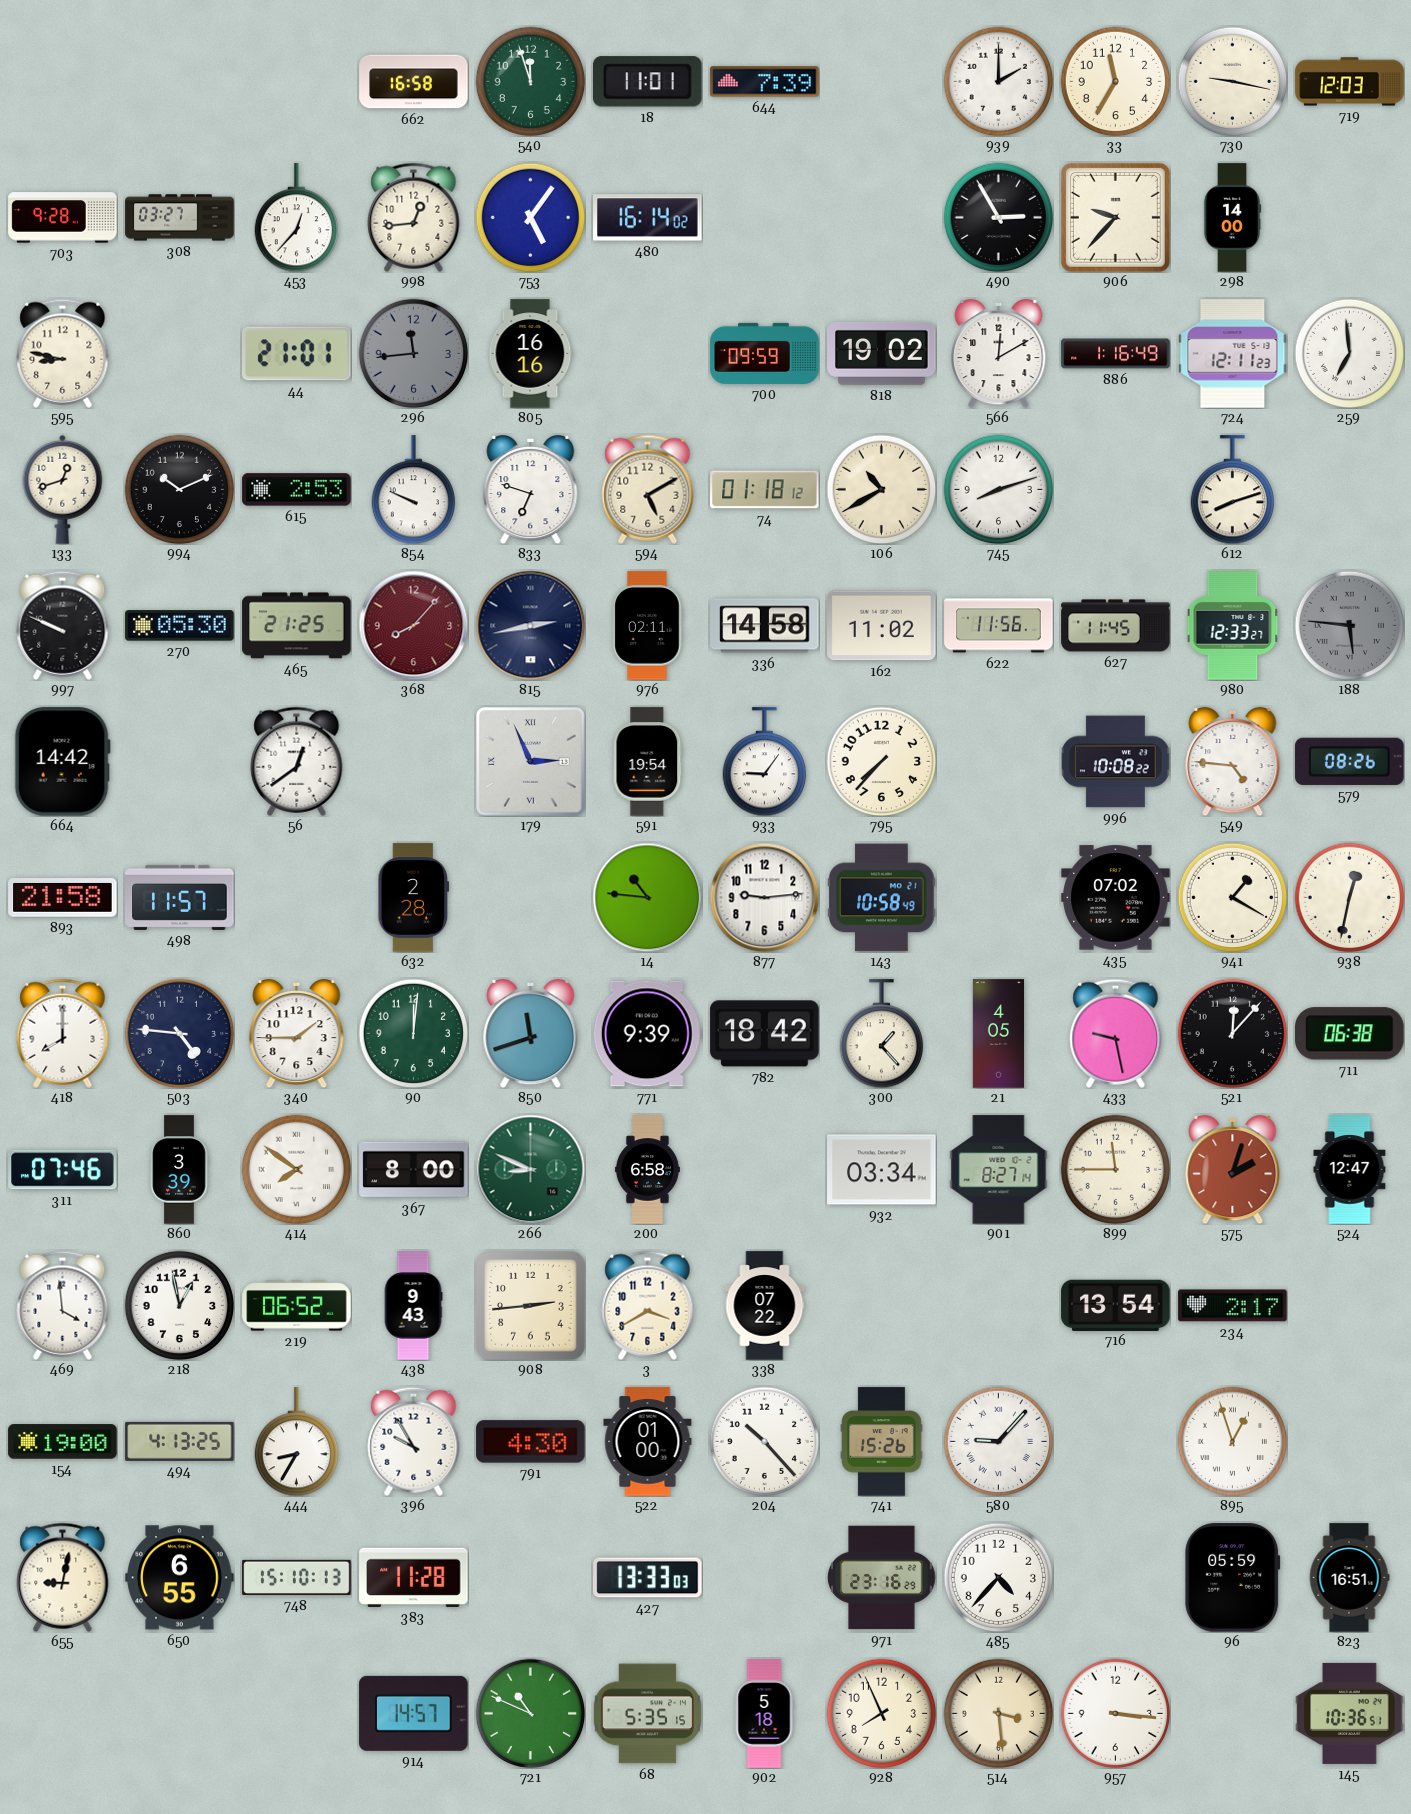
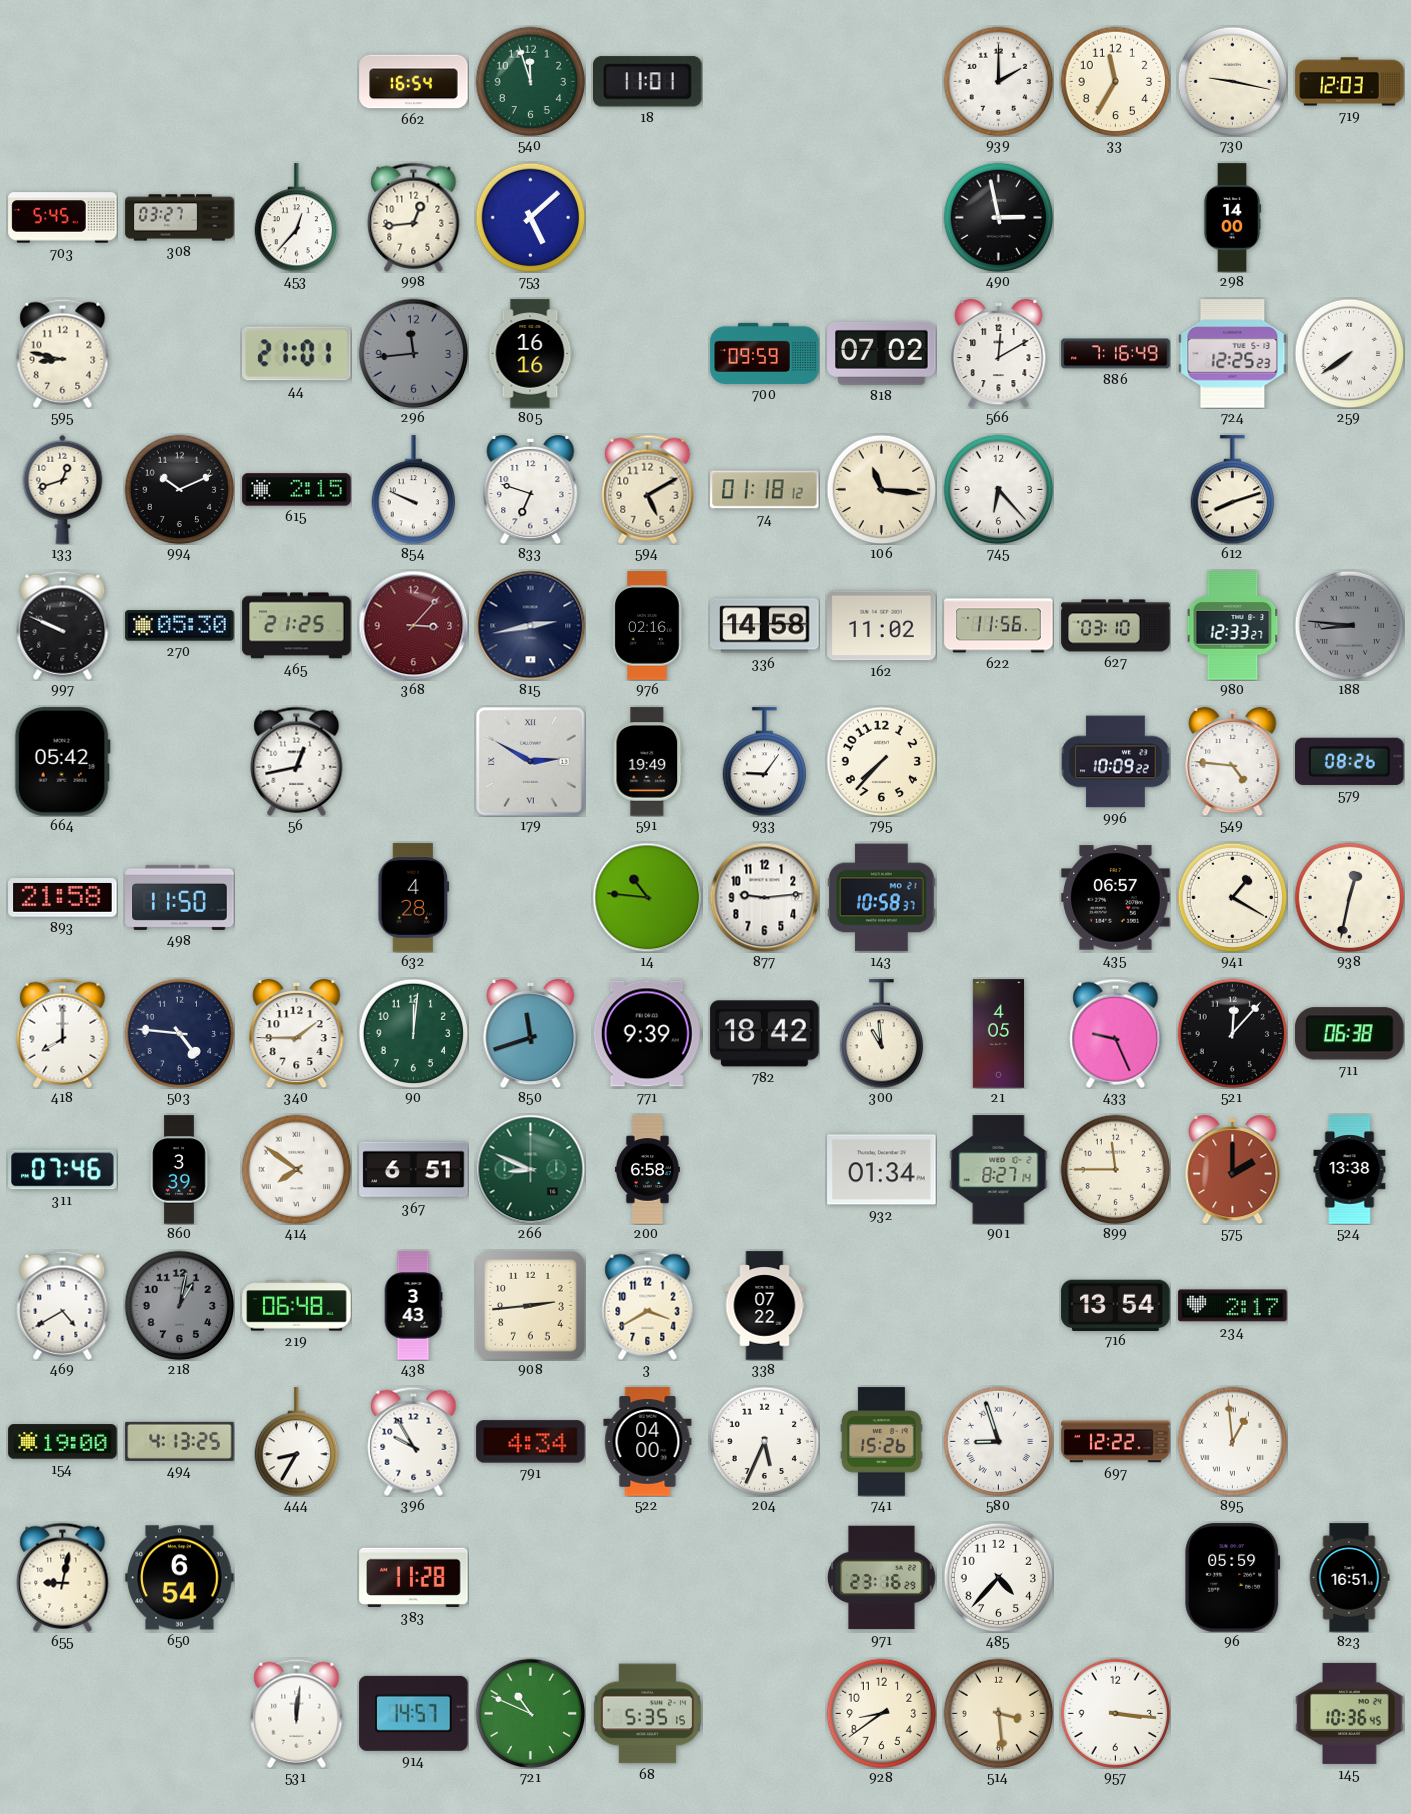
662: 16:58 -> 16:54 (414, 82)
644: 7:39 -> none (765, 82)
703: 9:28 -> 5:45 (63, 218)
753: 5:06 -> 5:08 (530, 217)
480: 16:14 -> none (648, 218)
490: 2:55 -> 2:58 (998, 217)
906: 9:37 -> none (1115, 217)
818: 19:02 -> 07:02 (882, 353)
886: 1:16 -> 7:16 (1116, 354)
724: 12:11 -> 12:25 (1233, 354)
259: 6:59 -> 7:39 (1349, 353)
615: 2:53 -> 2:15 (297, 490)
106: 10:40 -> 11:16 (881, 489)
745: 8:12 -> 6:23 (998, 489)
368: 8:07 -> 3:07 (413, 625)
976: 02:11 -> 02:16 (647, 626)
627: 11:45 -> 03:10 (1116, 626)
188: 5:46 -> 8:46 (1349, 625)
664: 14:42 -> 05:42 (62, 762)
56: 12:39 -> 12:43 (297, 761)
179: 2:56 -> 2:50 (531, 762)
591: 19:54 -> 19:49 (648, 762)
996: 10:08 -> 10:09 (1116, 762)
498: 11:57 -> 11:50 (180, 897)
632: 2:28 -> 4:28 (414, 898)
143: 10:58:49 -> 10:58:37 (882, 898)
435: 07:02 -> 06:57 (1116, 898)
300: 1:23 -> 10:59 (882, 1034)
433: 9:28 -> 9:26 (1116, 1033)
367: 8:00 -> 6:51 (414, 1170)
932: 03:34 -> 01:34 (882, 1170)
575: 2:03 -> 2:00 (1233, 1170)
524: 12:47 -> 13:38 (1350, 1170)
469: 3:59 -> 4:40 (63, 1305)
218: 12:58 -> 1:02 (179, 1305)
218 dial: white -> grey (179, 1305)
219: 06:52 -> 06:48 (297, 1306)
438: 9:43 -> 3:43 (413, 1306)
791: 4:30 -> 4:34 (531, 1442)
522: 01:00 -> 04:00 (648, 1442)
204: 10:23 -> 5:34 (764, 1441)
580: 9:07 -> 8:57 (998, 1441)
697: none -> 12:22 (1116, 1442)
895: 12:57 -> 12:59 (1232, 1441)
650: 6:55 -> 6:54 (180, 1578)
748: 15:10 -> none (297, 1577)
427: 13:33 -> none (648, 1578)
531: none -> 12:01 (297, 1713)
902: 5:18 -> none (764, 1714)
928: 7:56 -> 8:39 (881, 1713)
145: 10:36:51 -> 10:36:45 (1350, 1713)
